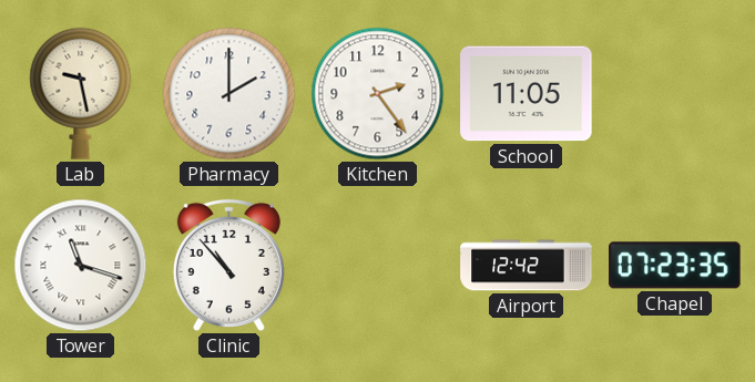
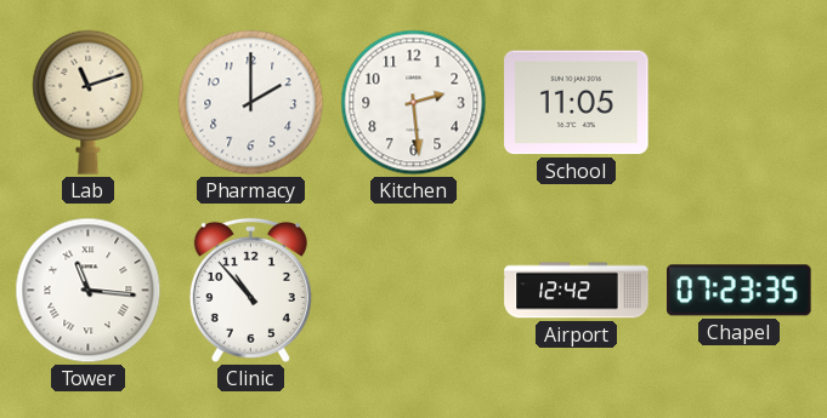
Lab: 9:28 -> 11:12 (89, 102)
Kitchen: 2:24 -> 2:29 (414, 103)
Tower: 11:18 -> 11:16 (89, 291)
